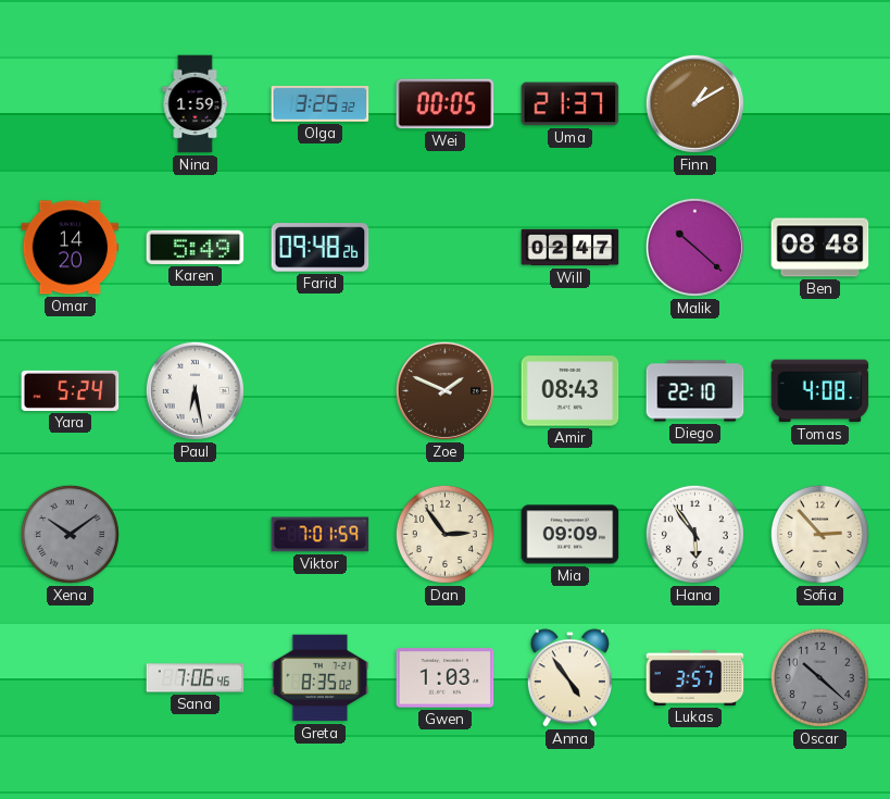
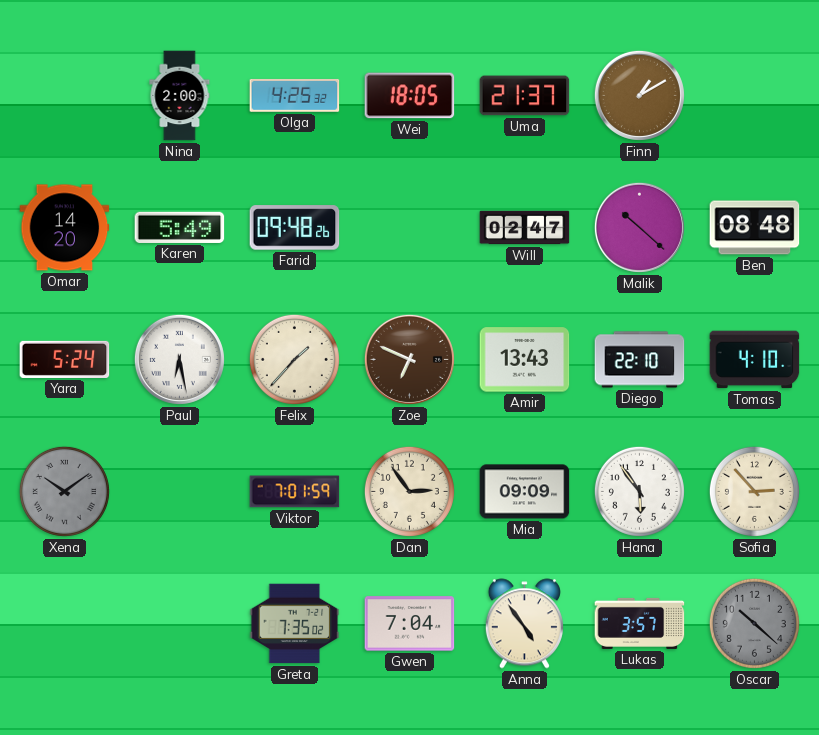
Nina: 1:59 -> 2:00 (180, 96)
Olga: 3:25 -> 4:25 (295, 95)
Wei: 00:05 -> 18:05 (410, 96)
Felix: none -> 1:37 (294, 359)
Zoe: 1:49 -> 6:49 (409, 359)
Amir: 08:43 -> 13:43 (525, 360)
Tomas: 4:08 -> 4:10 (755, 360)
Sana: 7:06 -> none (196, 678)
Greta: 8:35 -> 7:35 (295, 624)
Gwen: 1:03 -> 7:04 (410, 624)
